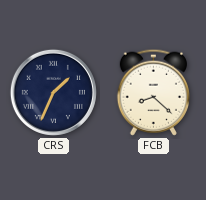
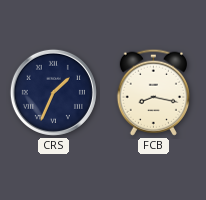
FCB: 8:22 -> 8:17 (153, 92)
